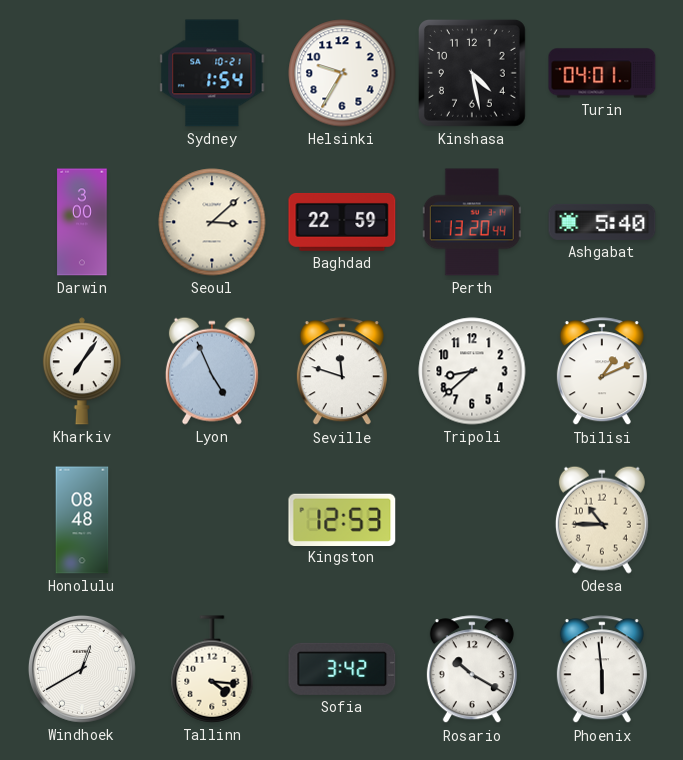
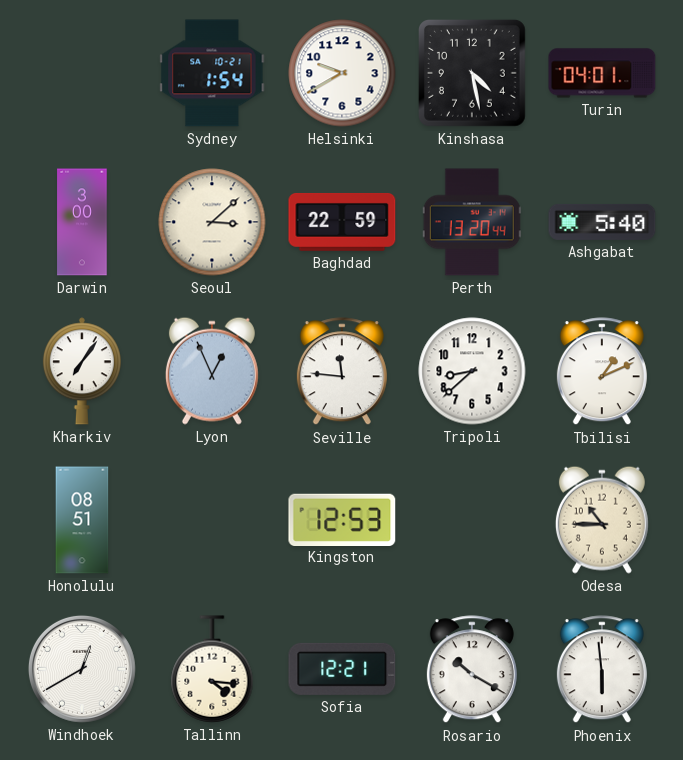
Helsinki: 9:35 -> 9:40 (342, 73)
Lyon: 4:56 -> 12:56 (212, 371)
Seville: 11:48 -> 11:46 (342, 372)
Honolulu: 08:48 -> 08:51 (82, 520)
Sofia: 3:42 -> 12:21 (342, 669)
